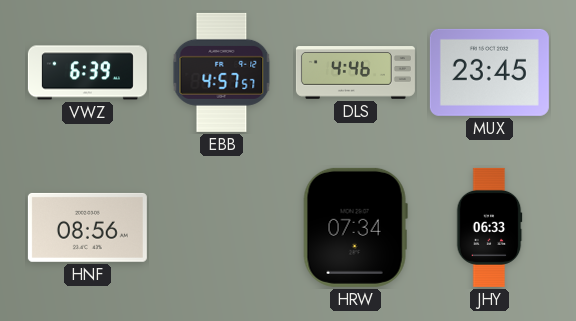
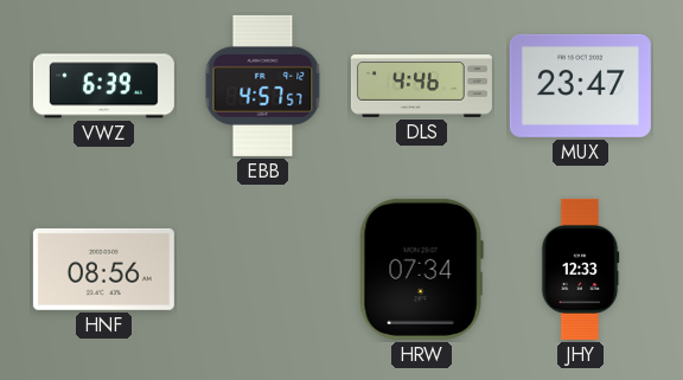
MUX: 23:45 -> 23:47 (580, 85)
JHY: 06:33 -> 12:33 (580, 269)
